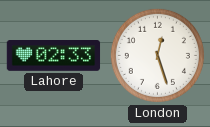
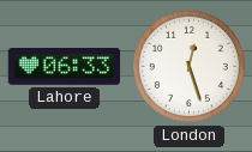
Lahore: 02:33 -> 06:33 (65, 67)
